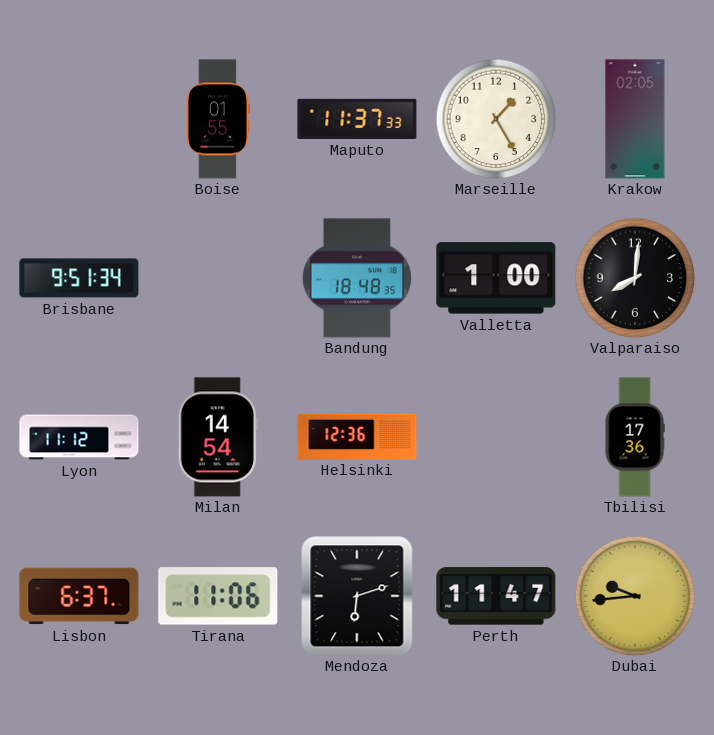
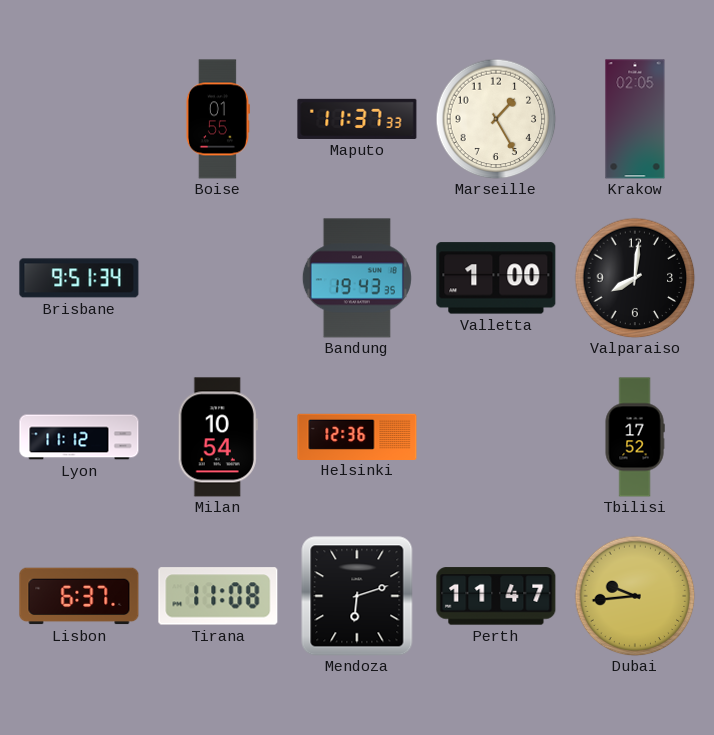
Bandung: 18:48 -> 19:43 (357, 278)
Milan: 14:54 -> 10:54 (218, 437)
Tbilisi: 17:36 -> 17:52 (635, 437)
Tirana: 11:06 -> 11:08 (218, 596)
